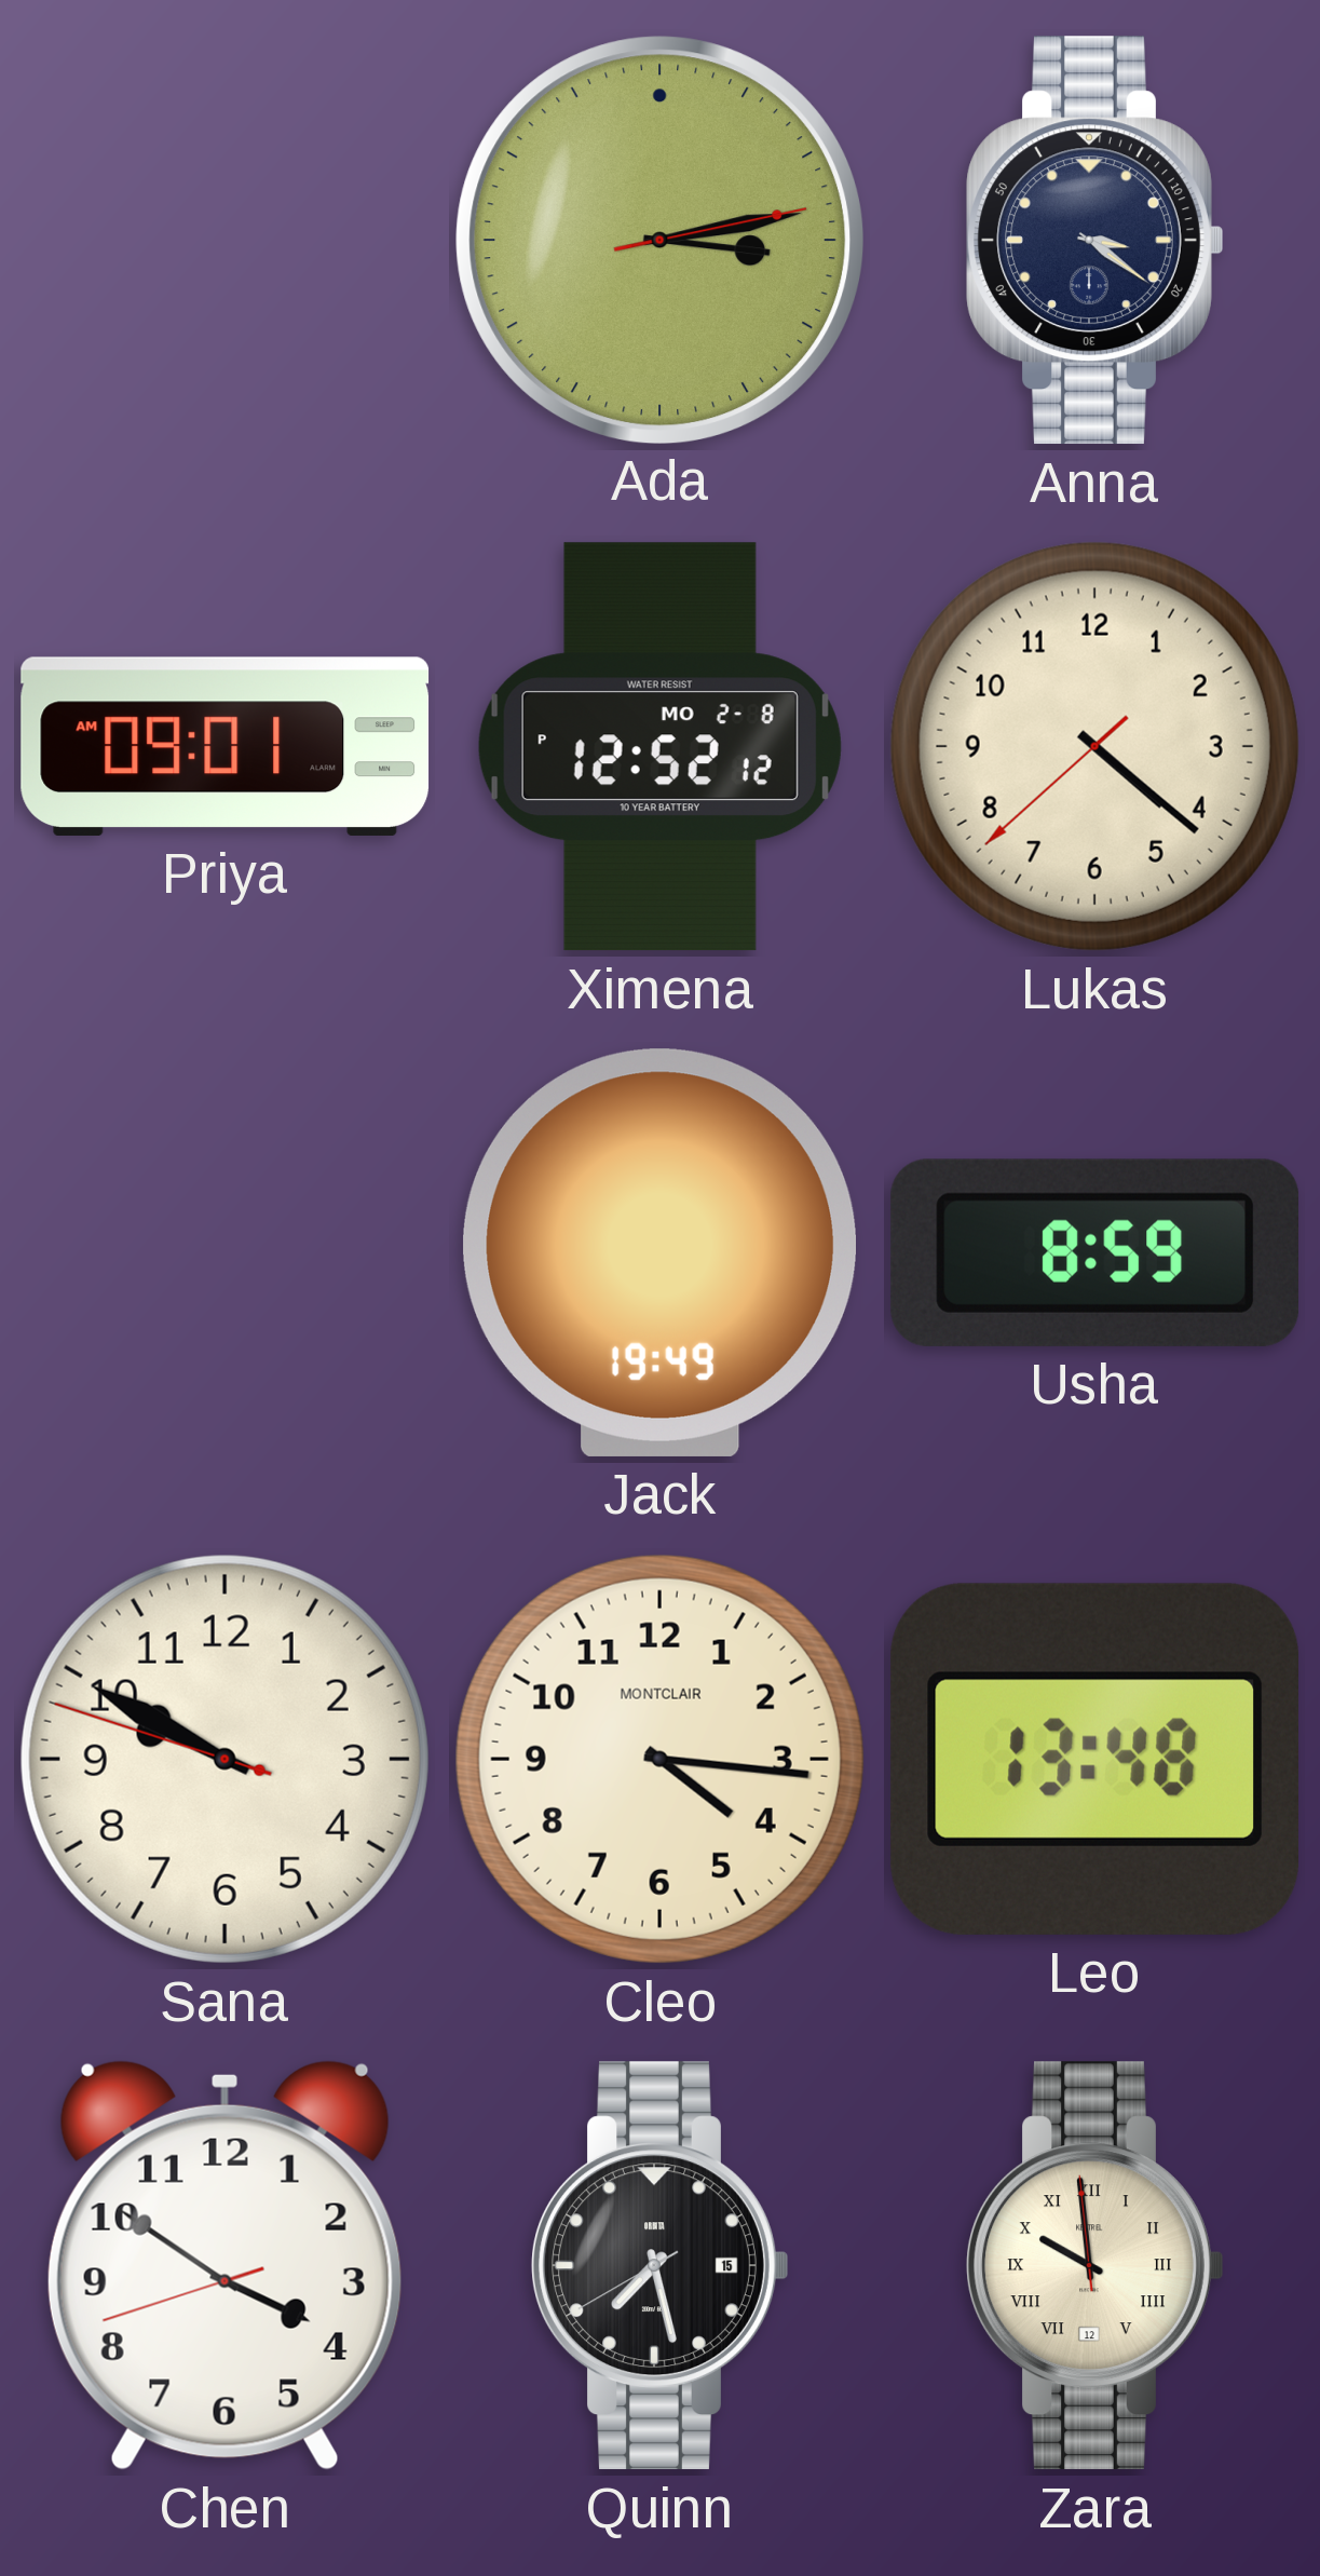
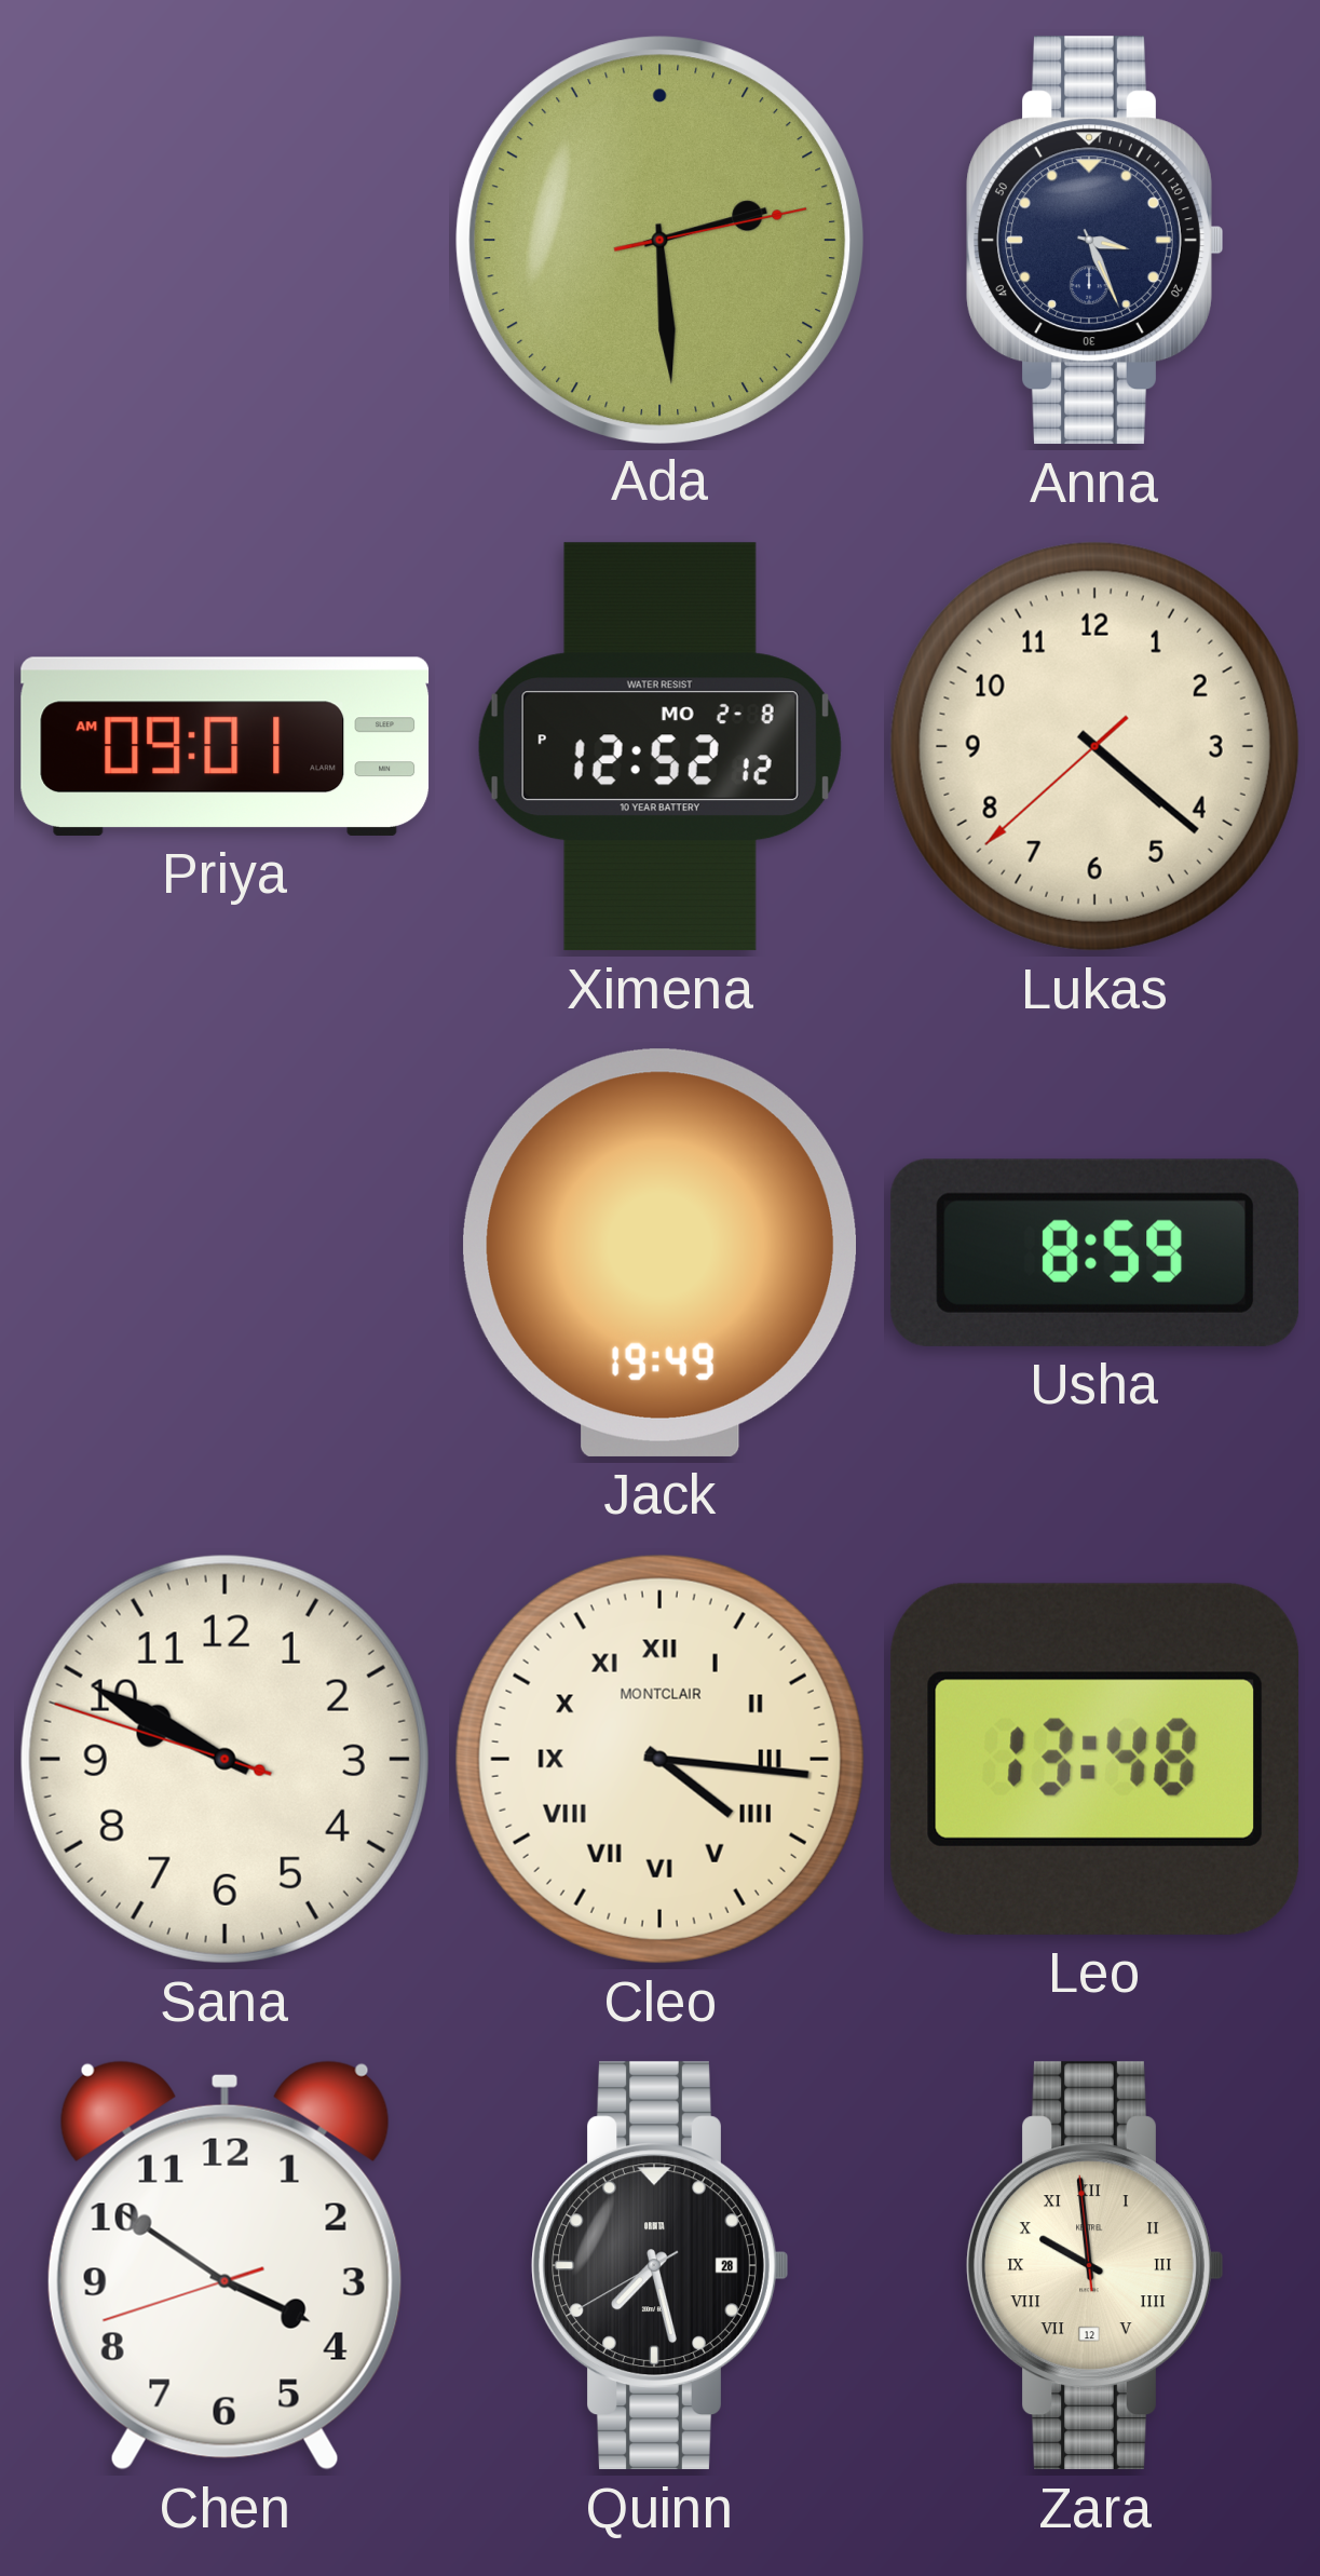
Ada: 3:13 -> 2:29 (659, 240)
Anna: 3:21 -> 3:26 (1096, 241)
Cleo numerals: Arabic -> Roman (659, 1759)
Quinn date: 15 -> 28 (661, 2266)
